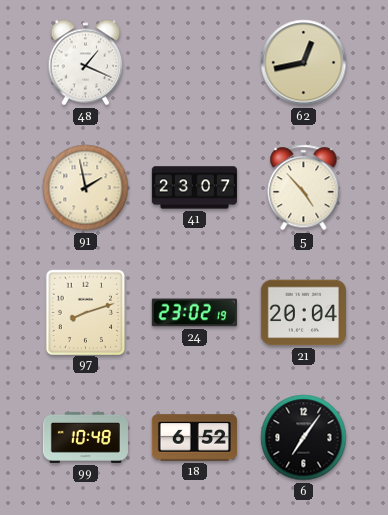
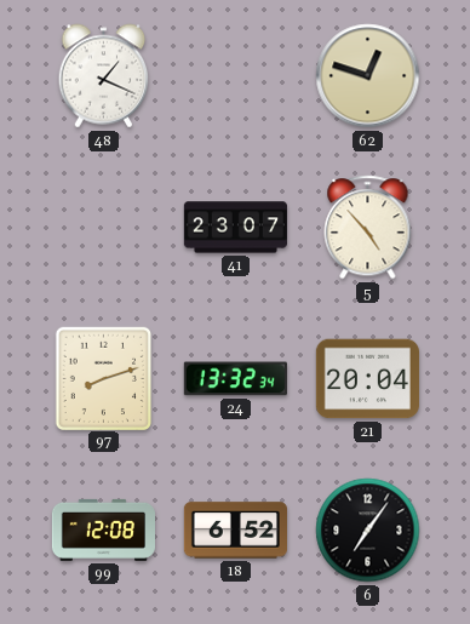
62: 12:43 -> 12:48 (368, 76)
91: 1:58 -> none (86, 188)
24: 23:02 -> 13:32 (235, 379)
99: 10:48 -> 12:08 (103, 529)
